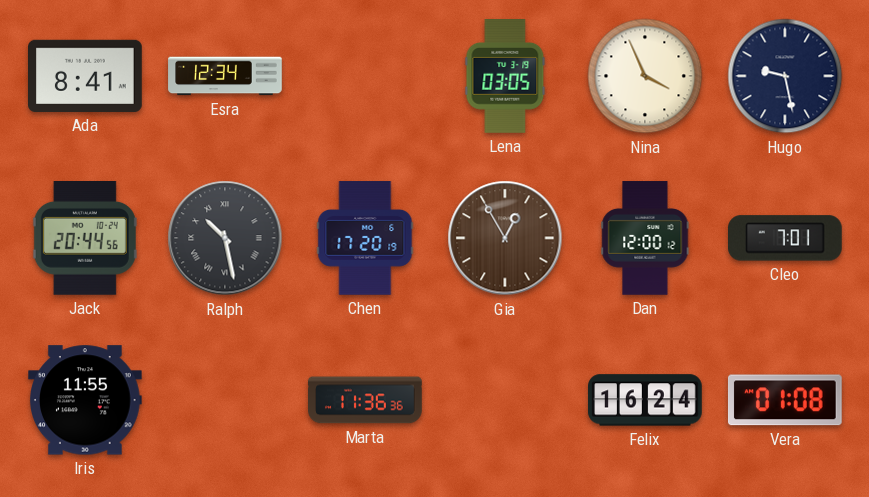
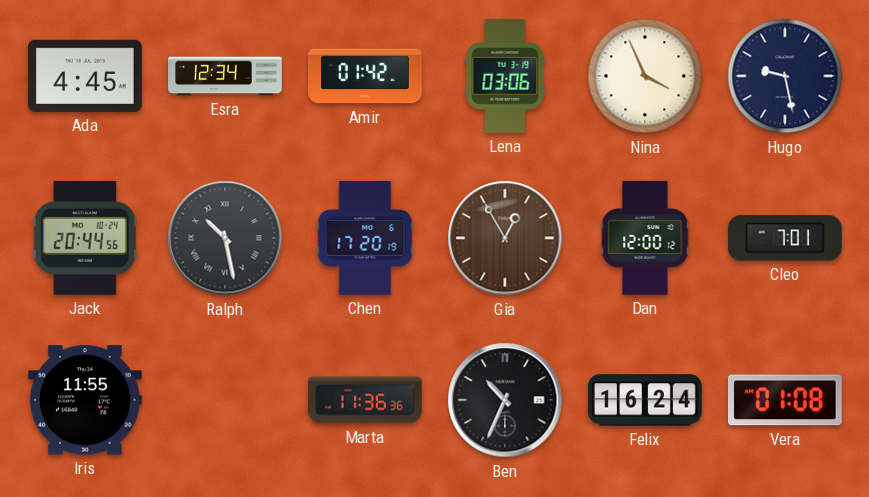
Ada: 8:41 -> 4:45 (86, 76)
Amir: none -> 01:42 (365, 76)
Lena: 03:05 -> 03:06 (505, 77)
Ben: none -> 10:34 (505, 400)
